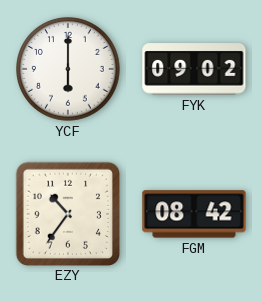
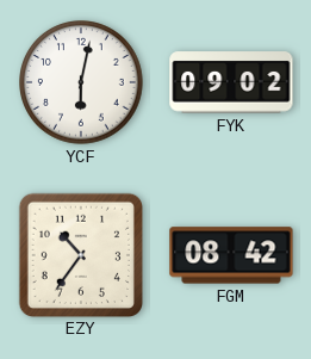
YCF: 6:00 -> 6:02 (82, 83)
